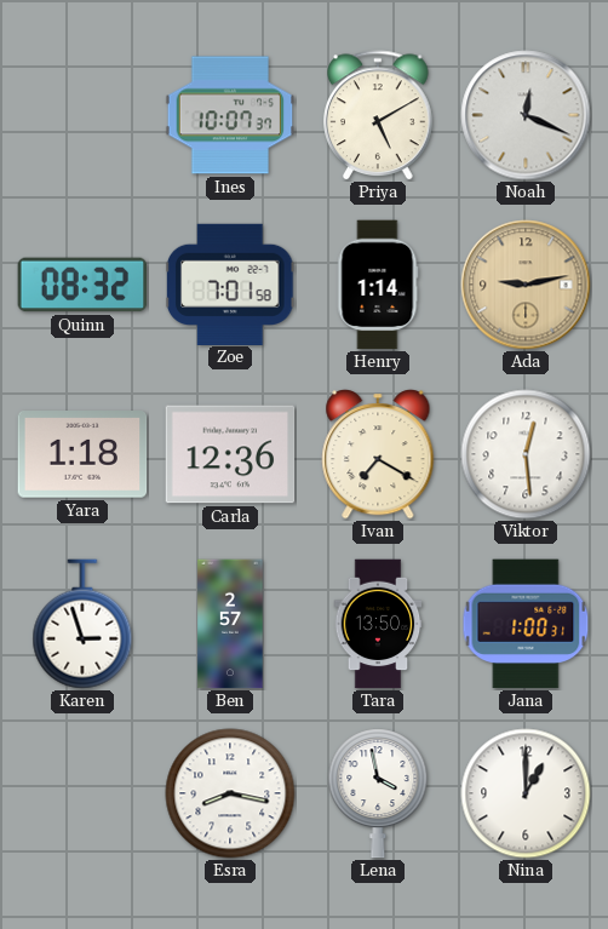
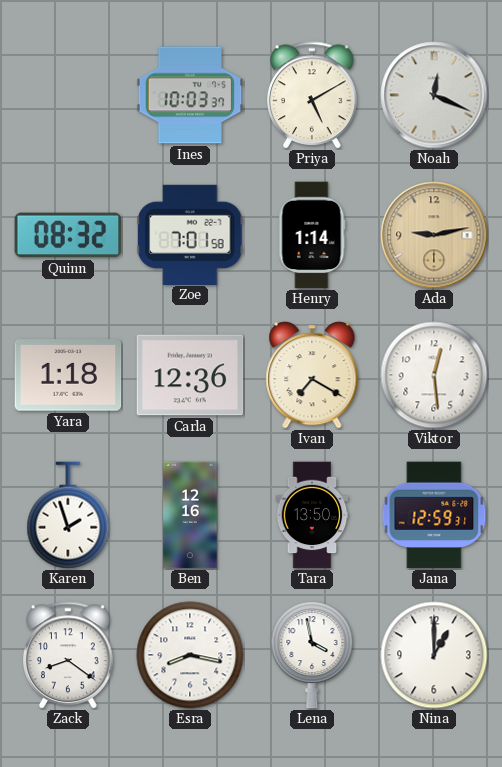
Ines: 10:07 -> 10:03 (190, 95)
Karen: 2:57 -> 1:57 (68, 515)
Ben: 2:57 -> 12:16 (190, 515)
Jana: 1:00 -> 12:59 (434, 515)
Zack: none -> 8:21 (68, 655)
